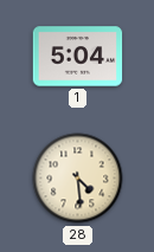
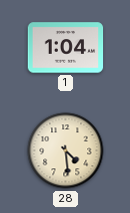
1: 5:04 -> 1:04 (66, 48)
